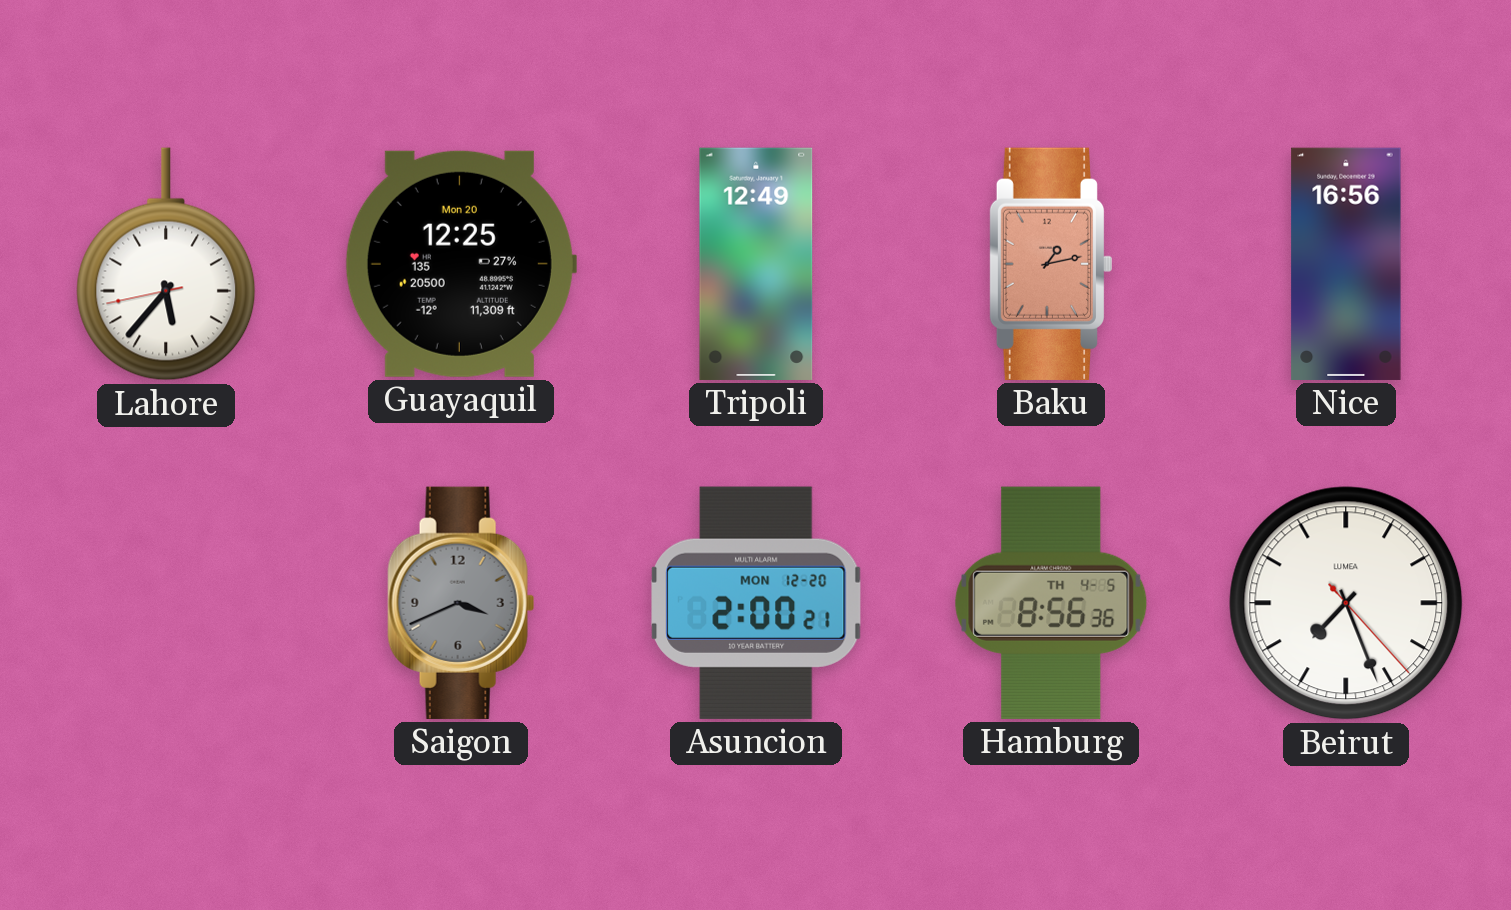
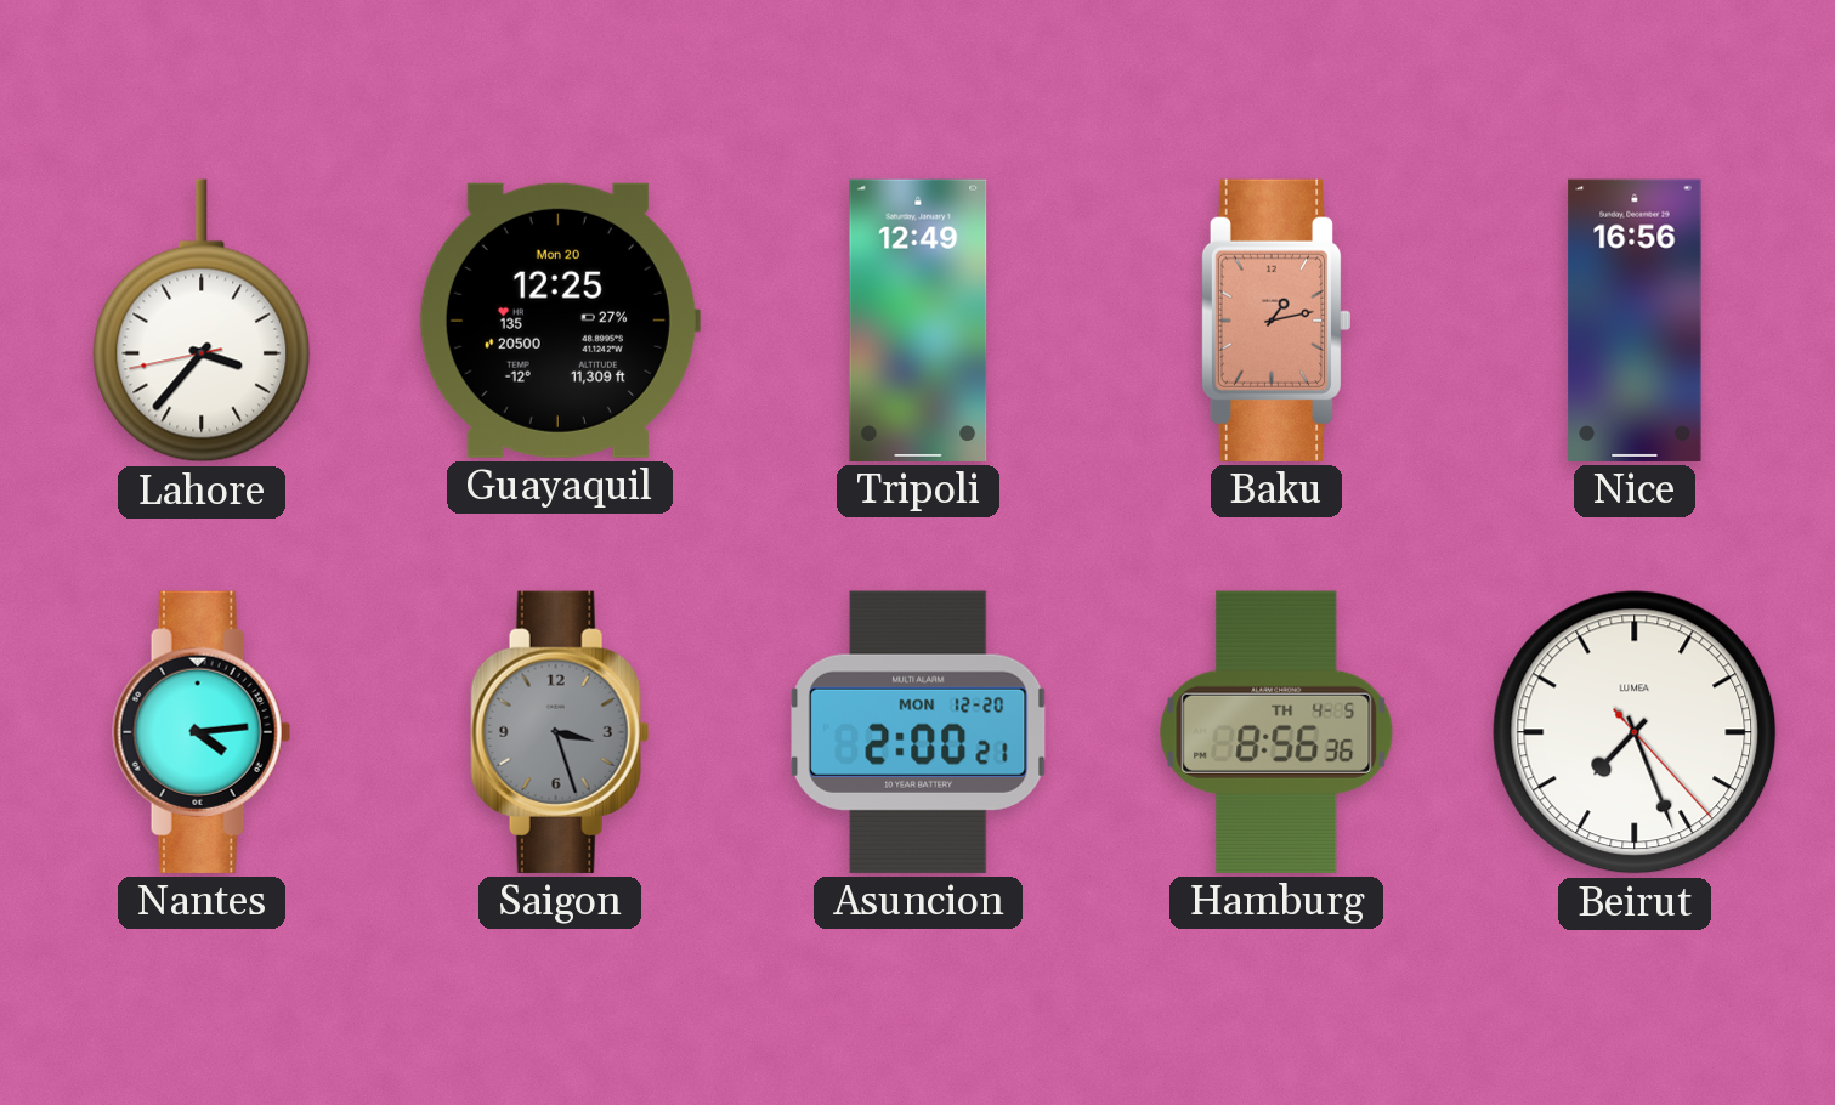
Lahore: 5:36 -> 3:36 (202, 321)
Nantes: none -> 4:14 (202, 732)
Saigon: 3:41 -> 3:27 (560, 732)
